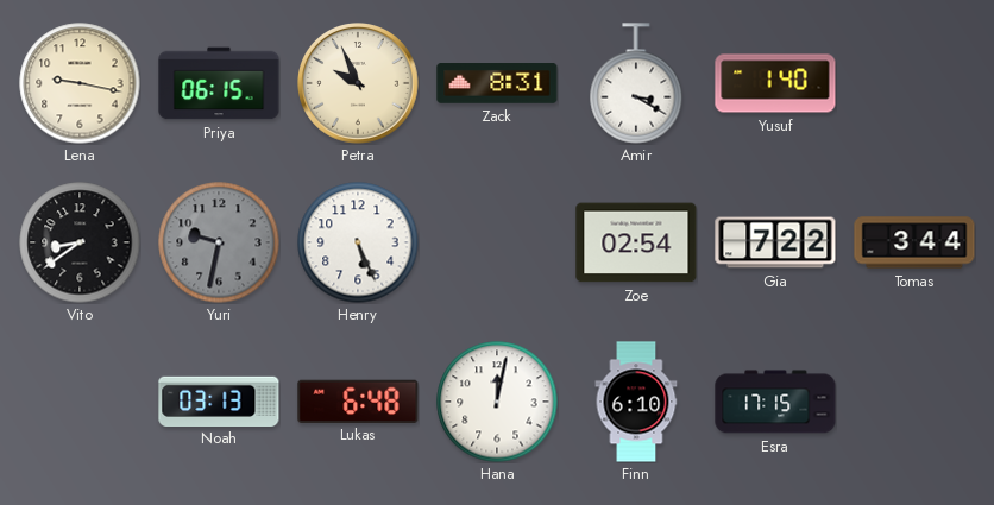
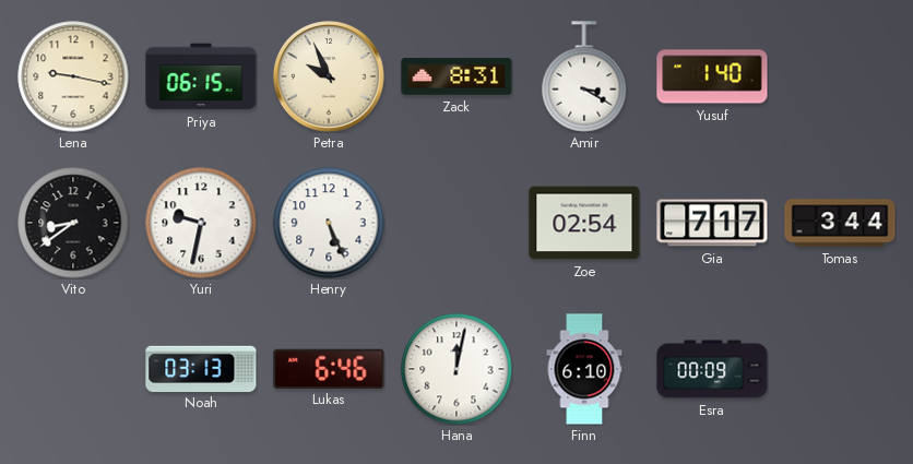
Yuri dial: grey -> white (201, 223)
Gia: 7:22 -> 7:17 (712, 223)
Lukas: 6:48 -> 6:46 (329, 368)
Esra: 17:15 -> 00:09 (712, 369)
